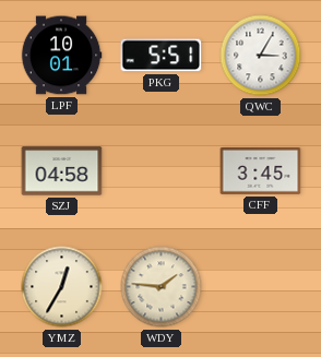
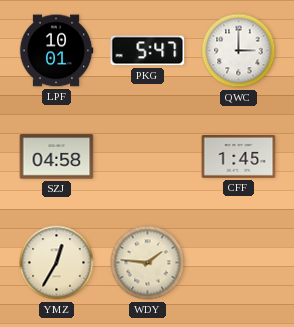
PKG: 5:51 -> 5:47 (148, 51)
QWC: 3:05 -> 3:00 (239, 51)
CFF: 3:45 -> 1:45 (239, 157)
